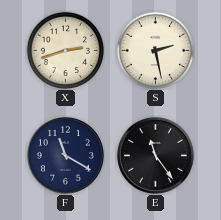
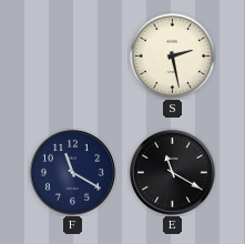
X: 2:42 -> none (65, 50)
E: 11:24 -> 11:20 (172, 172)
